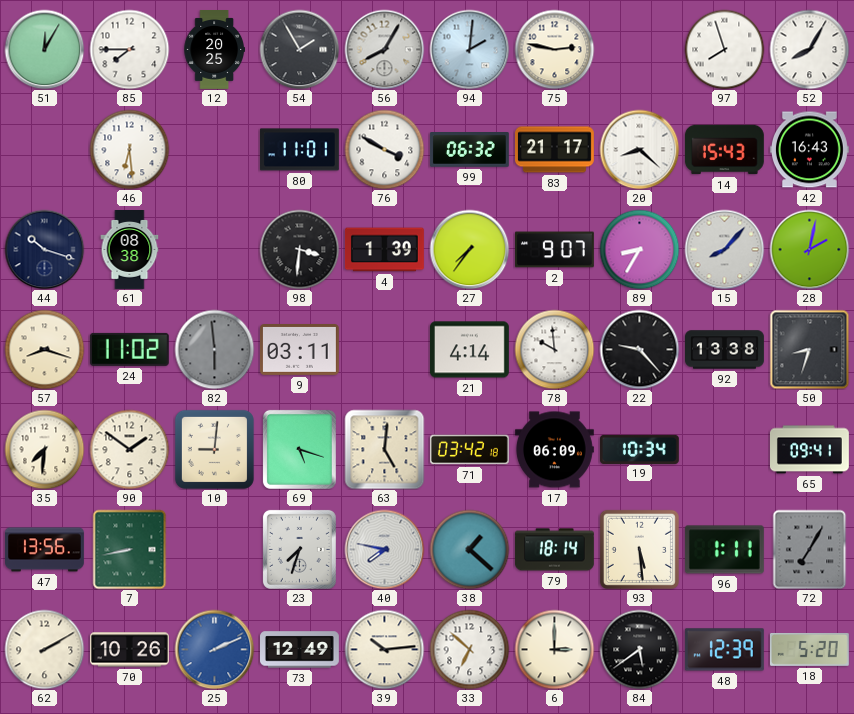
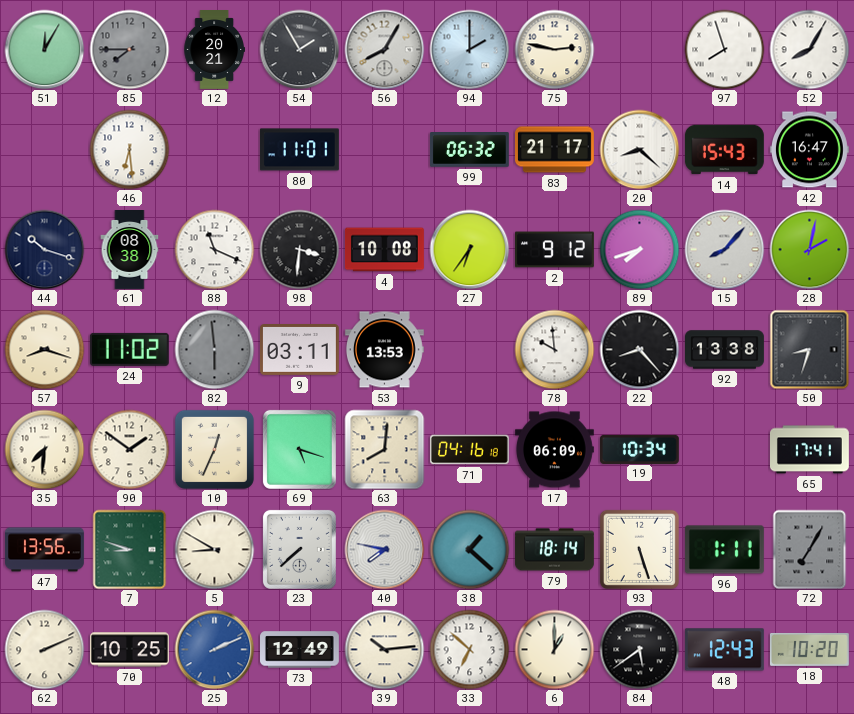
85 dial: white -> grey (129, 49)
12: 20:25 -> 20:21 (214, 50)
94: 2:01 -> 2:00 (469, 49)
76: 3:50 -> none (384, 149)
42: 16:43 -> 16:47 (809, 150)
88: none -> 11:19 (214, 249)
4: 1:39 -> 10:08 (384, 250)
27: 7:36 -> 6:36 (469, 249)
2: 9:07 -> 9:12 (555, 250)
89: 8:35 -> 7:42 (639, 249)
53: none -> 13:53 (384, 350)
21: 4:14 -> none (469, 350)
22: 9:23 -> 8:23 (639, 349)
10: 9:01 -> 12:34 (214, 449)
63: 5:01 -> 8:01 (384, 449)
71: 03:42 -> 04:16 (470, 450)
65: 09:41 -> 17:41 (810, 450)
7: 8:43 -> 8:48 (130, 549)
5: none -> 8:50 (214, 549)
23: 7:33 -> 7:38 (299, 549)
93: 5:29 -> 5:27 (639, 549)
62: 2:10 -> 2:11 (44, 649)
70: 10:26 -> 10:25 (130, 650)
6: 3:00 -> 1:00 (554, 649)
48: 12:39 -> 12:43 (724, 650)
18: 5:20 -> 10:20 (809, 649)
